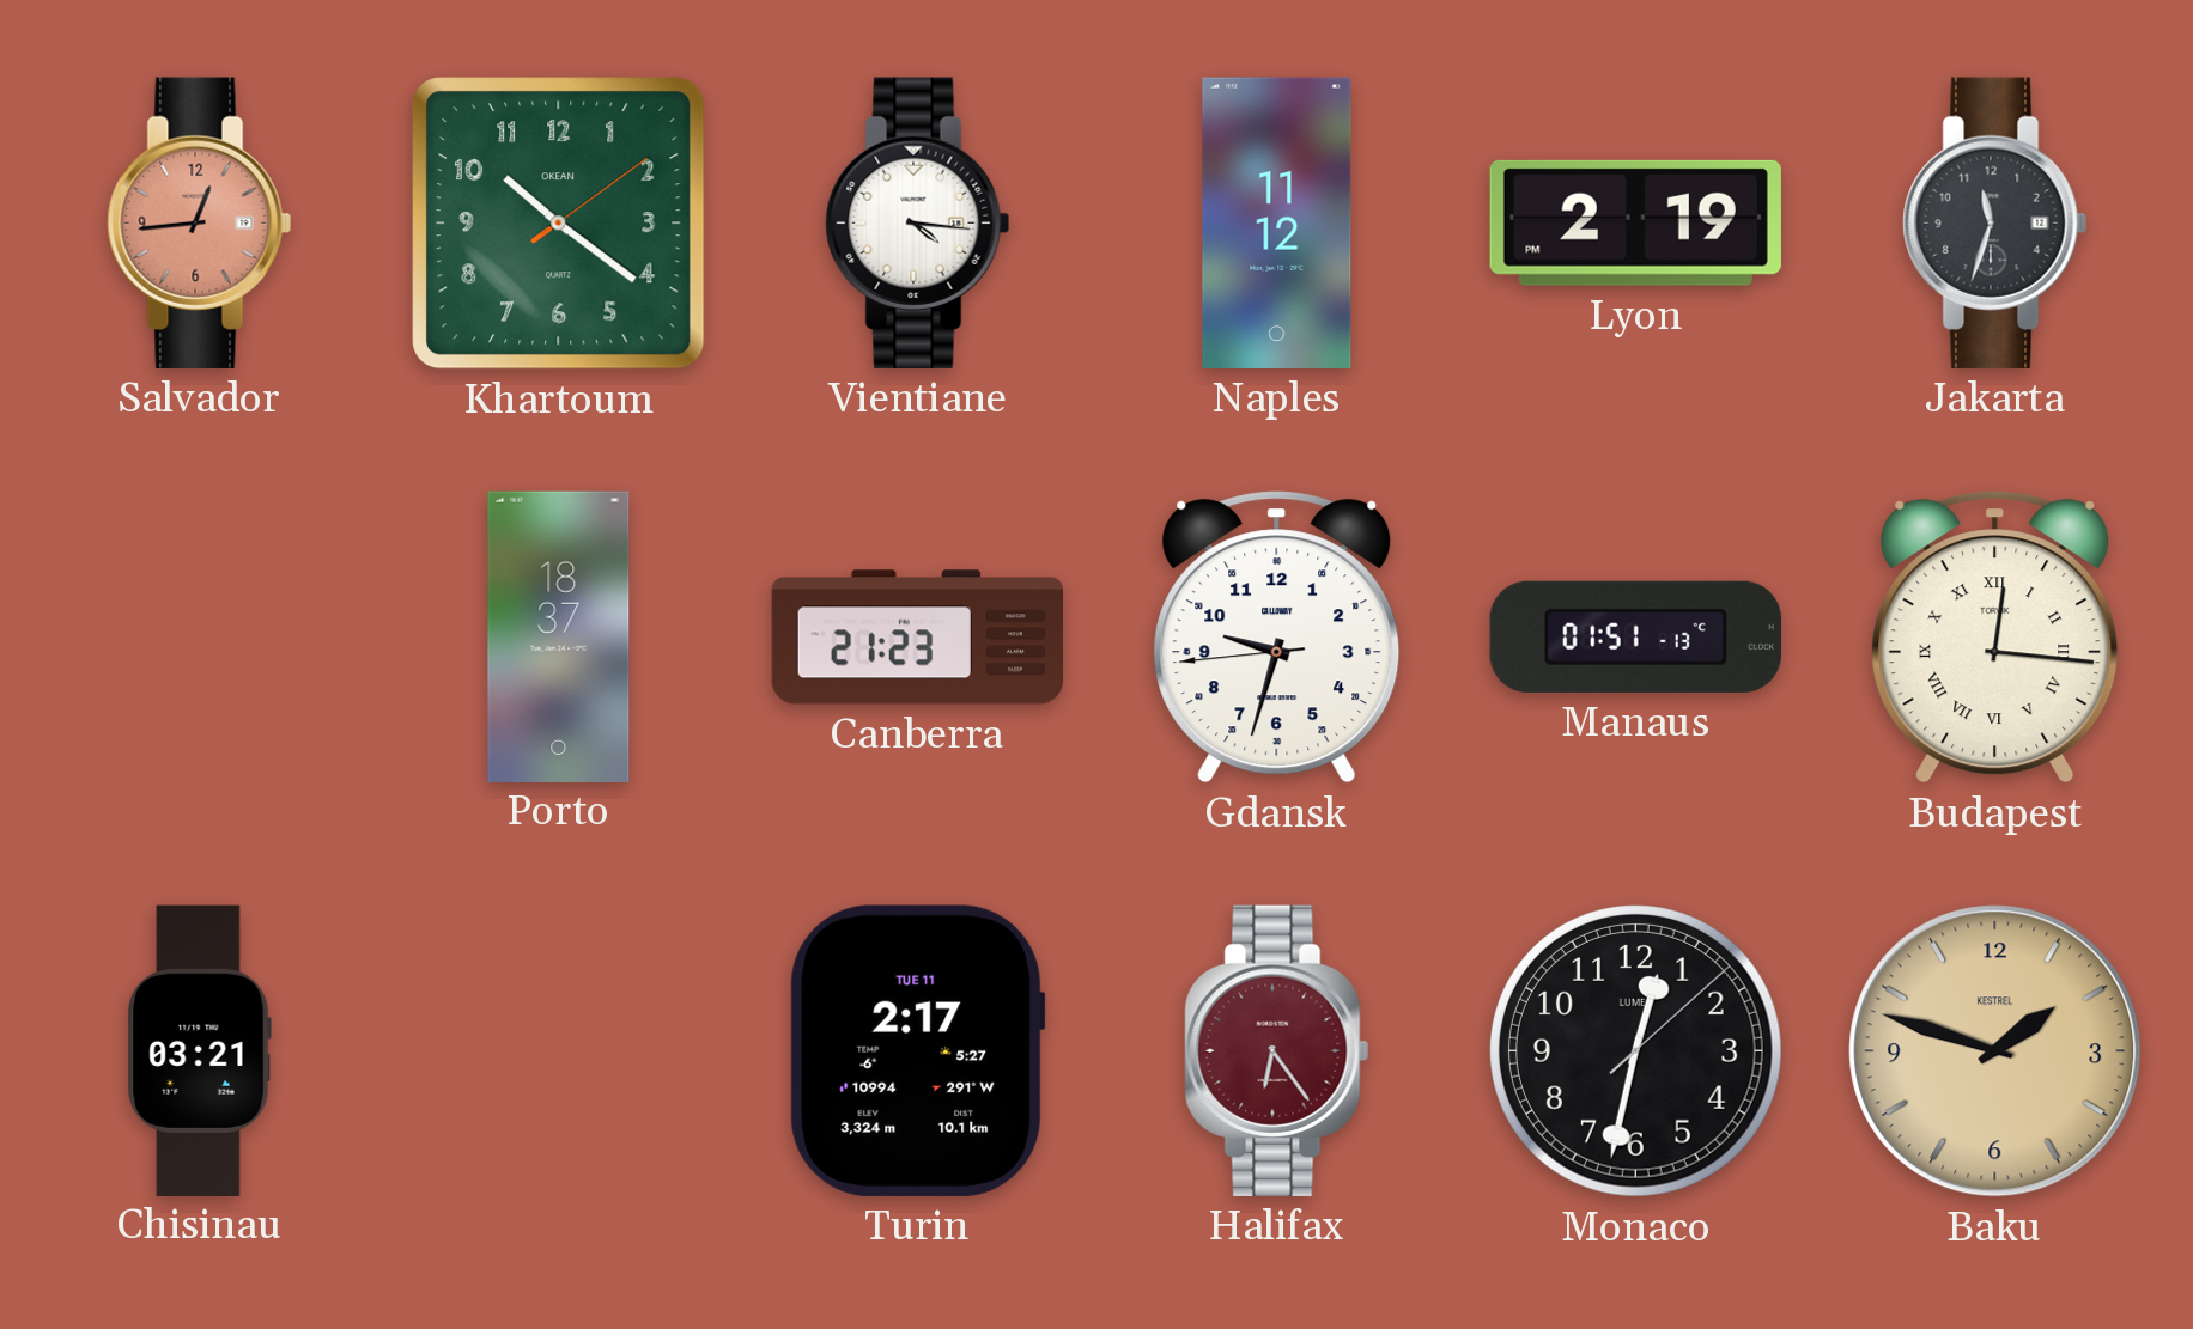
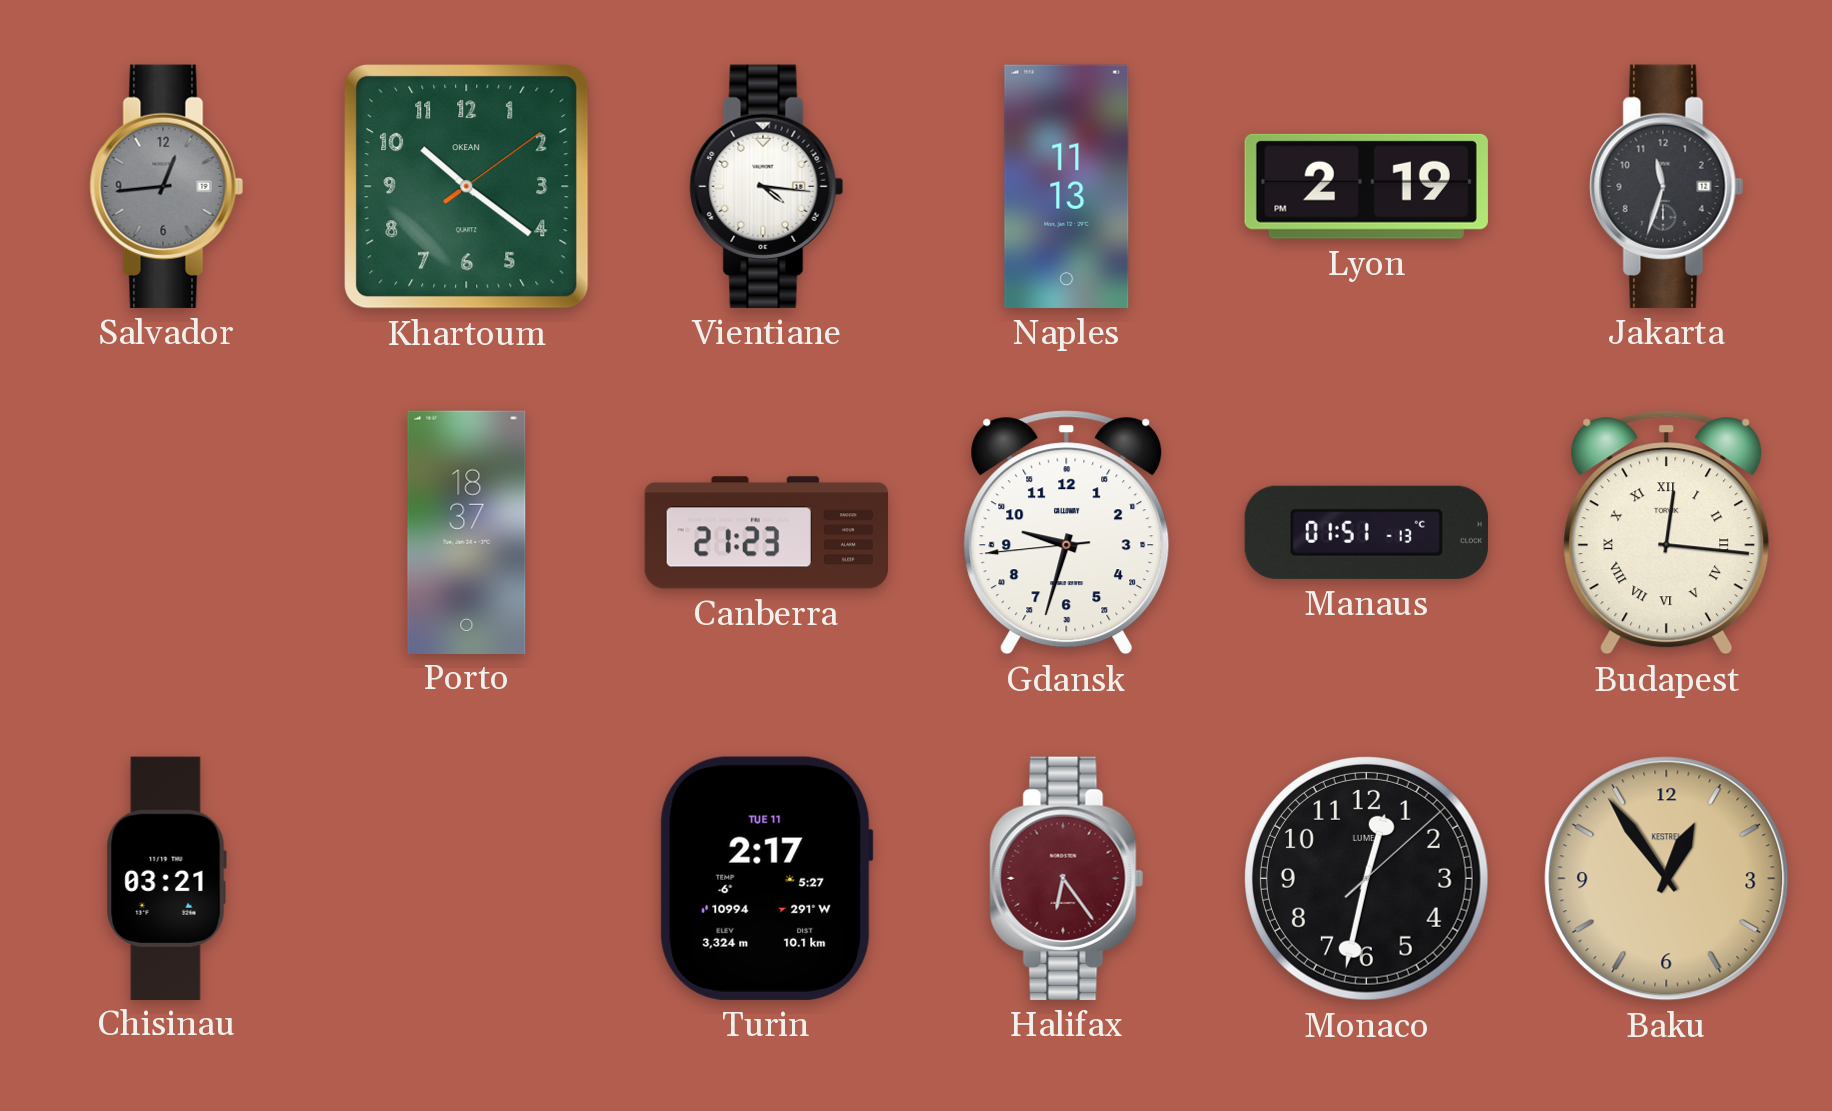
Salvador dial: salmon -> grey (167, 186)
Naples: 11:12 -> 11:13 (1067, 186)
Baku: 1:48 -> 12:54 (1667, 879)
